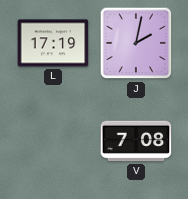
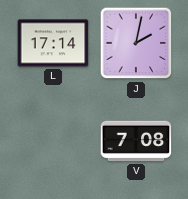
L: 17:19 -> 17:14 (53, 43)
